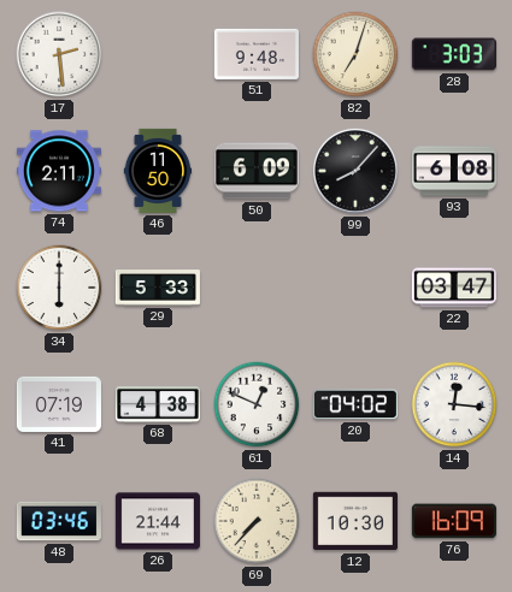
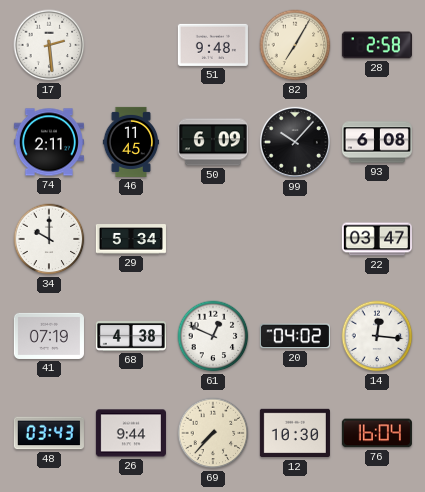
82: 7:03 -> 7:05 (295, 45)
28: 3:03 -> 2:58 (377, 45)
46: 11:50 -> 11:45 (131, 142)
99: 8:07 -> 10:07 (295, 142)
34: 6:00 -> 10:00 (49, 239)
29: 5:33 -> 5:34 (131, 239)
48: 03:46 -> 03:43 (49, 433)
26: 21:44 -> 9:44 (131, 433)
76: 16:09 -> 16:04 (377, 433)
